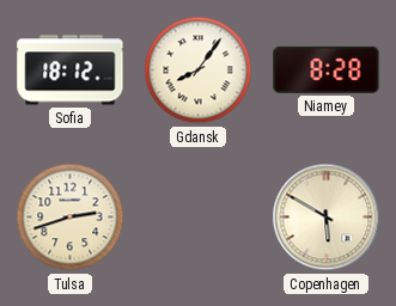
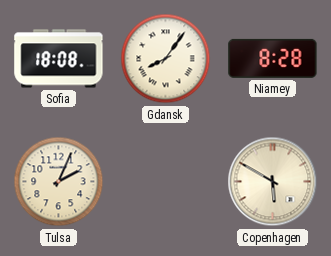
Sofia: 18:12 -> 18:08 (59, 59)
Tulsa: 2:42 -> 2:04 (59, 182)
